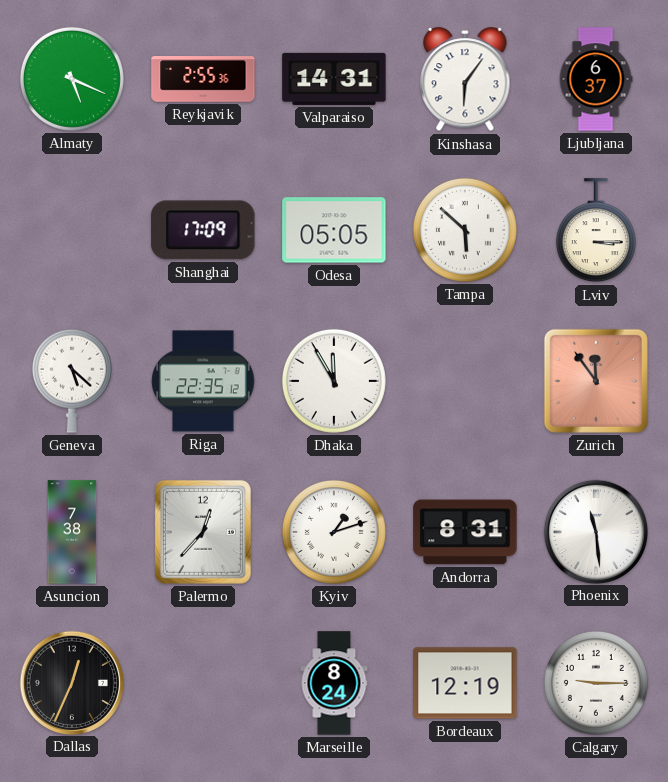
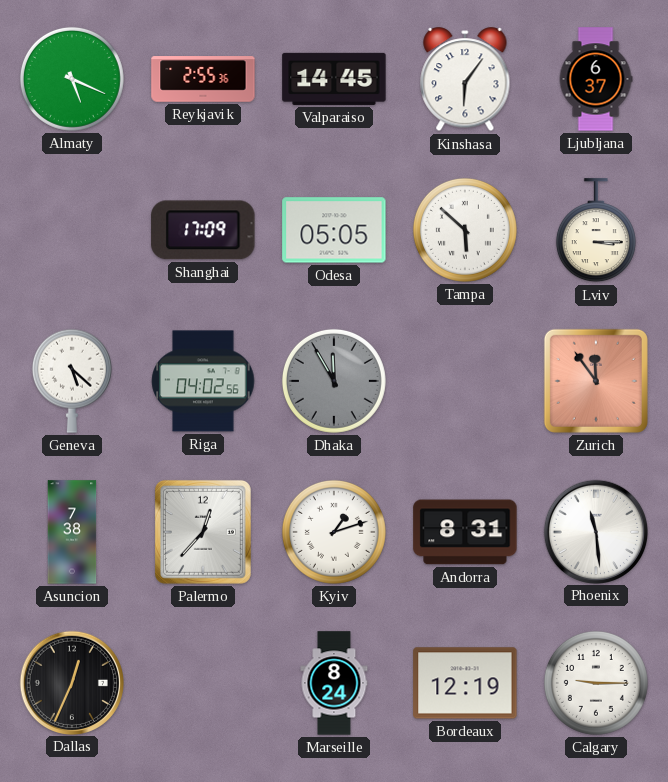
Valparaiso: 14:31 -> 14:45 (334, 79)
Riga: 22:35 -> 04:02 (203, 381)
Dhaka dial: white -> grey (334, 381)
